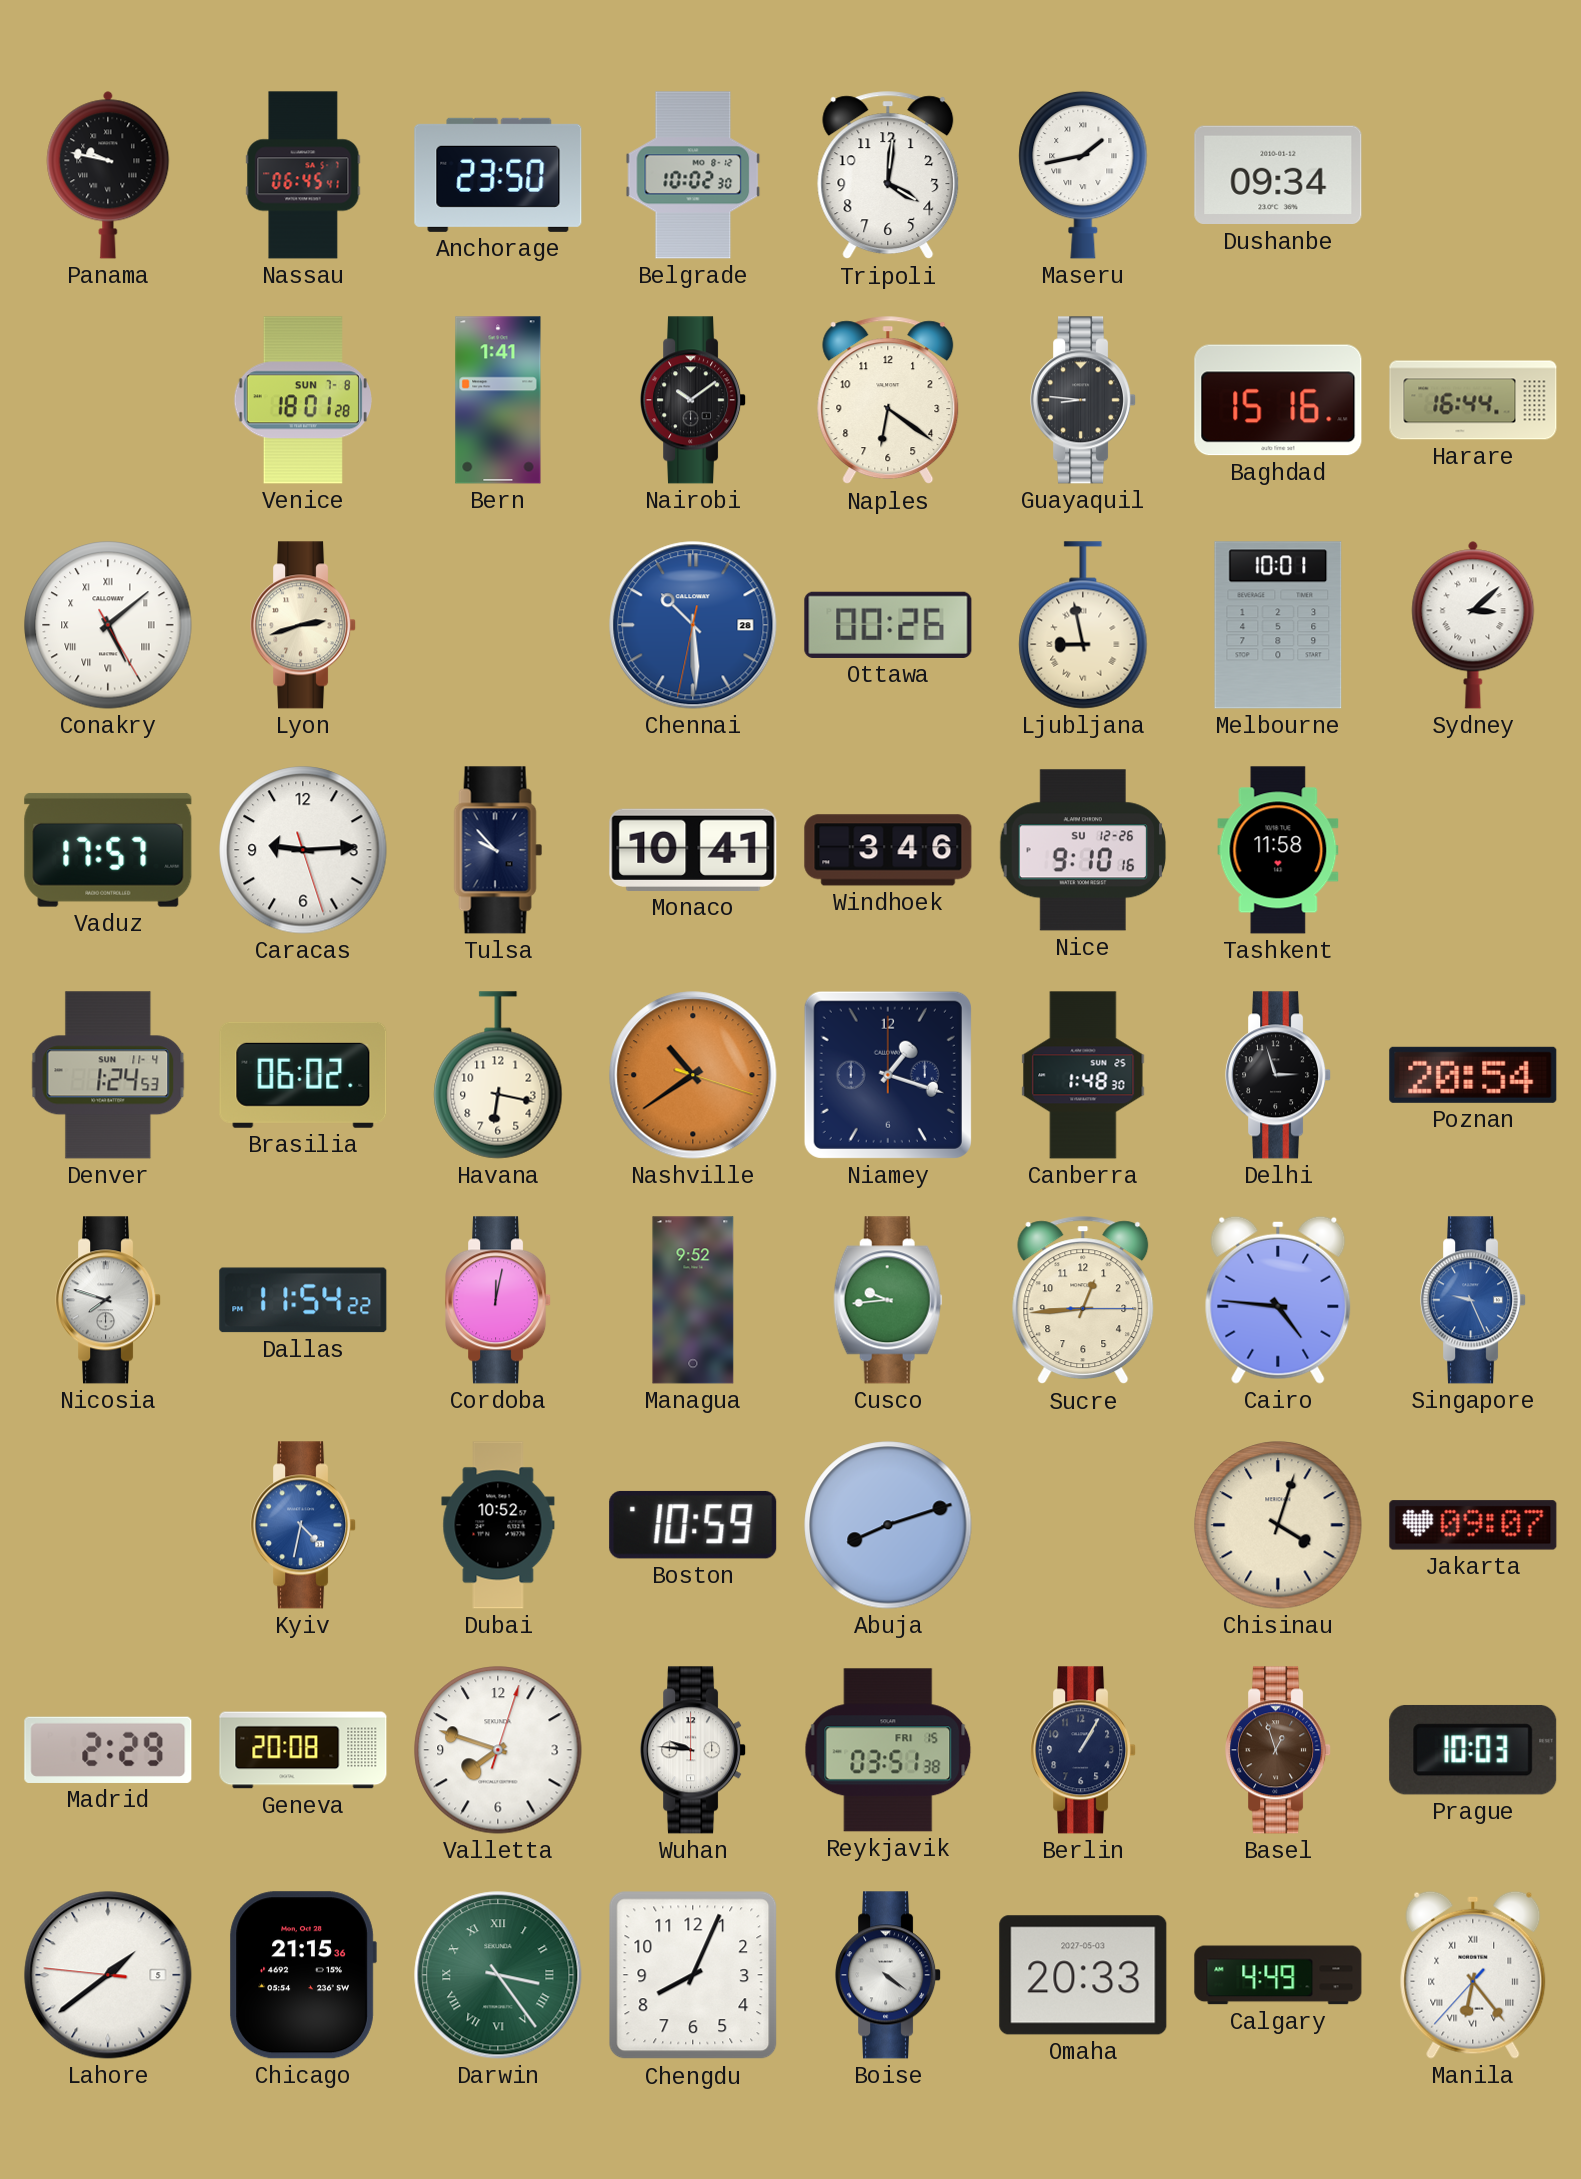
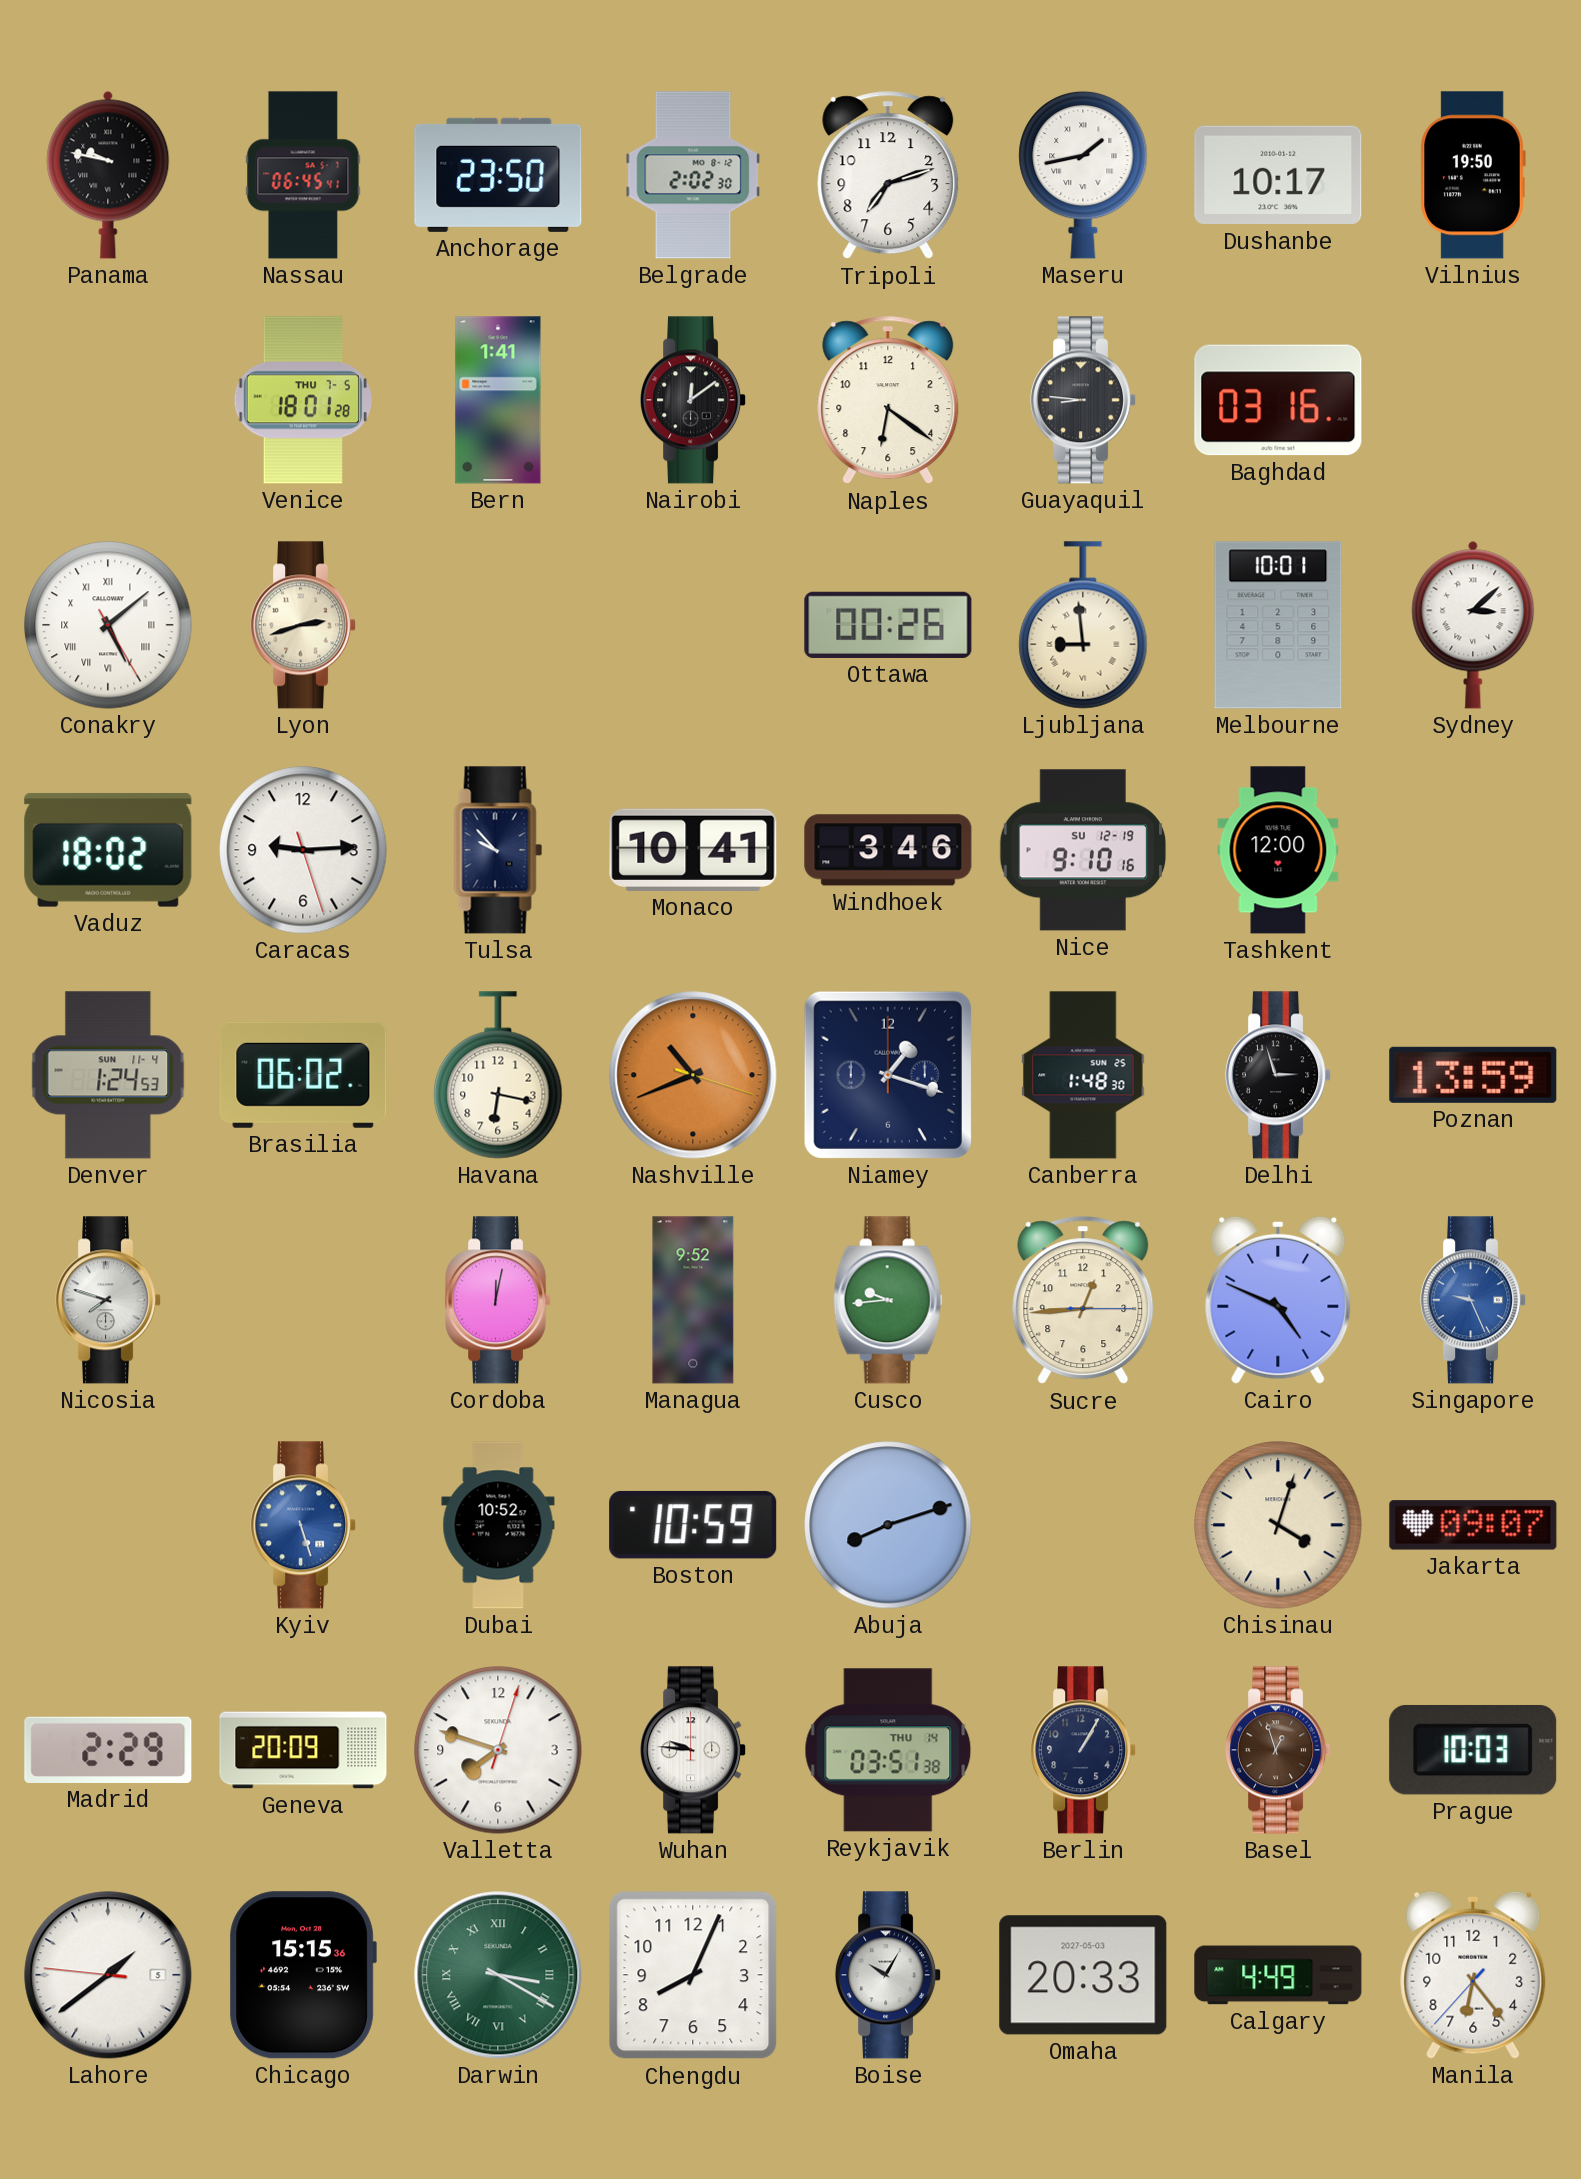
Belgrade: 10:02 -> 2:02 (693, 175)
Tripoli: 4:01 -> 7:12 (888, 176)
Dushanbe: 09:34 -> 10:17 (1278, 175)
Vilnius: none -> 19:50 (1473, 175)
Venice date: SUN 7-8 -> THU 7-5 (303, 400)
Nairobi: 10:09 -> 12:09 (694, 400)
Baghdad: 15:16 -> 03:16 (1278, 400)
Harare: 16:44 -> none (1473, 400)
Chennai: 10:29 -> none (693, 625)
Ljubljana: 8:58 -> 8:59 (1083, 625)
Vaduz: 17:57 -> 18:02 (108, 850)
Nice date: SU 12-26 -> SU 12-19 (1083, 850)
Tashkent: 11:58 -> 12:00 (1278, 850)
Nashville: 10:39 -> 10:41 (693, 1075)
Poznan: 20:54 -> 13:59 (1473, 1075)
Dallas: 11:54 -> none (303, 1300)
Cairo: 4:46 -> 4:49 (1278, 1300)
Kyiv: 4:32 -> 5:27 (304, 1525)
Geneva: 20:08 -> 20:09 (303, 1750)
Reykjavik date: FRI 15 -> THU 14 (888, 1750)
Chicago: 21:15 -> 15:15 (303, 1975)
Darwin: 3:24 -> 3:20 (498, 1975)
Boise: 4:21 -> 10:05 (889, 1975)
Manila numerals: Roman -> Arabic (1473, 1975)
